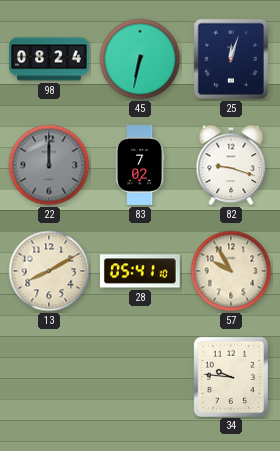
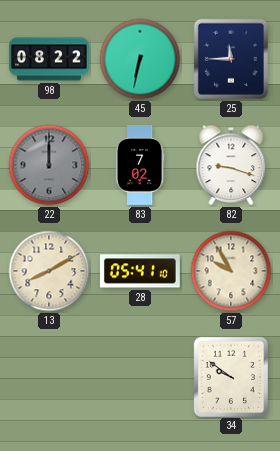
98: 08:24 -> 08:22 (49, 59)
25: 12:03 -> 11:45 (231, 59)
34: 9:46 -> 9:51 (230, 376)
